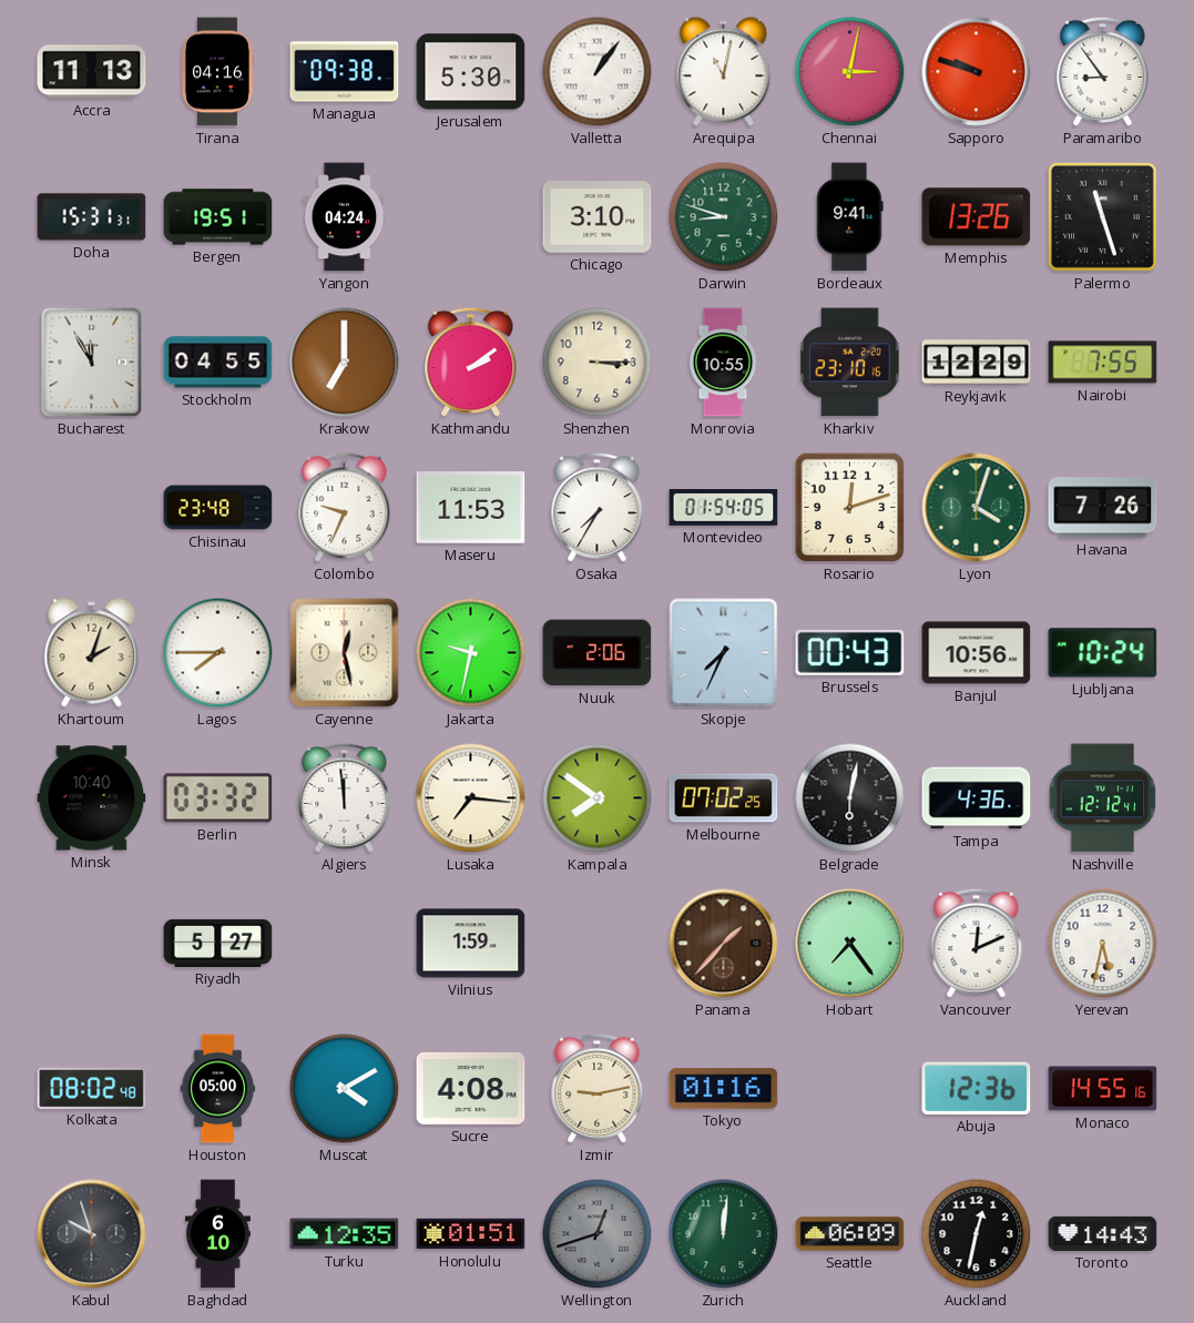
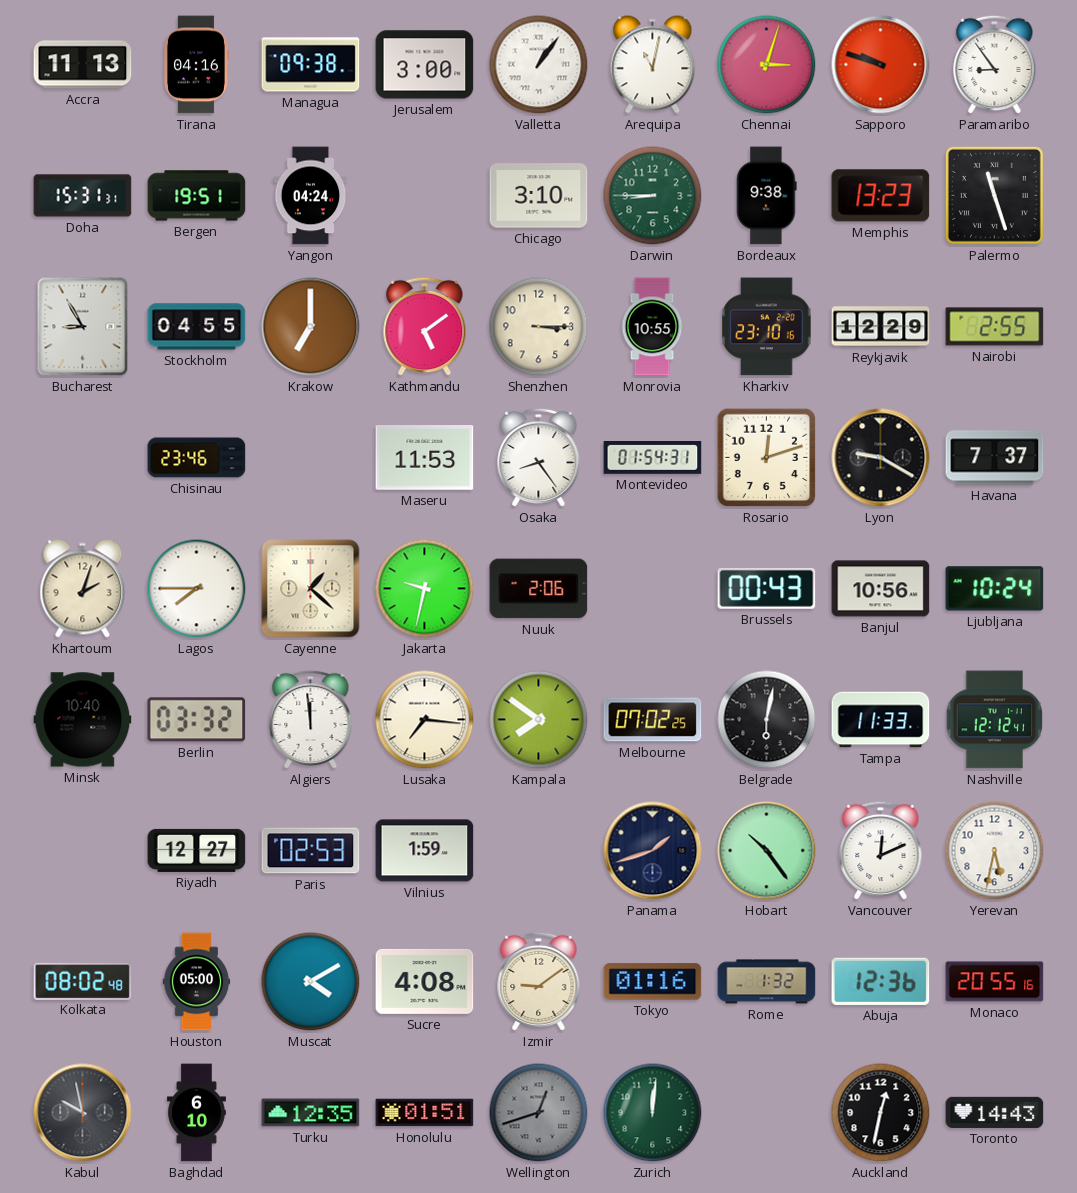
Jerusalem: 5:30 -> 3:00 (425, 65)
Chennai: 3:02 -> 3:03 (767, 65)
Darwin: 8:48 -> 8:45 (653, 196)
Bordeaux: 9:41 -> 9:38 (767, 196)
Memphis: 13:26 -> 13:23 (881, 196)
Bucharest: 11:55 -> 8:55 (83, 327)
Kathmandu: 2:09 -> 5:09 (425, 327)
Nairobi: 7:55 -> 2:55 (995, 327)
Chisinau: 23:48 -> 23:46 (197, 458)
Colombo: 9:34 -> none (345, 508)
Osaka: 7:35 -> 8:24 (539, 458)
Montevideo: 01:54:05 -> 01:54:31 (653, 458)
Lyon: 4:03 -> 9:20 (881, 458)
Lyon dial: green -> black (881, 458)
Havana: 7:26 -> 7:37 (995, 458)
Cayenne: 12:28 -> 1:22 (311, 589)
Skopje: 7:34 -> none (724, 653)
Tampa: 4:36 -> 11:33 (881, 720)
Riyadh: 5:27 -> 12:27 (197, 850)
Paris: none -> 02:53 (311, 851)
Panama: 1:37 -> 1:42 (653, 851)
Panama dial: brown -> navy (653, 851)
Hobart: 7:24 -> 10:24 (767, 851)
Izmir: 9:13 -> 9:09 (539, 982)
Rome: none -> 1:32 (767, 982)
Monaco: 14:55 -> 20:55 (995, 982)
Kabul: 9:57 -> 9:58 (83, 1113)
Seattle: 06:09 -> none (850, 1234)
